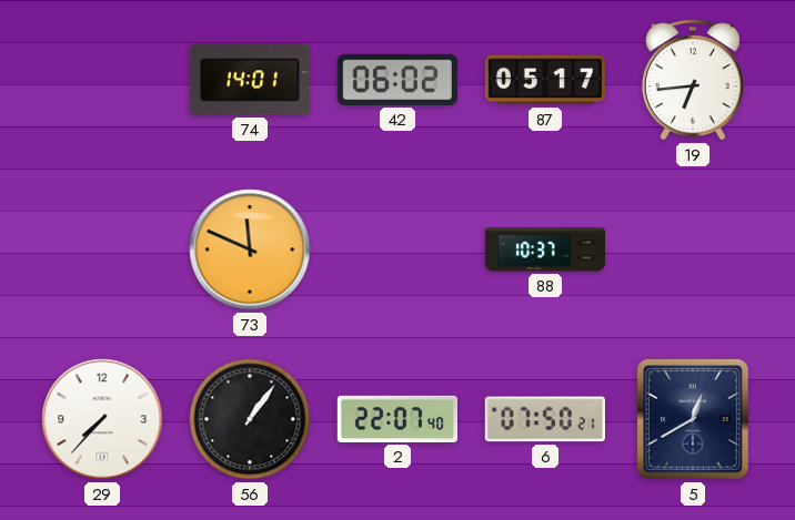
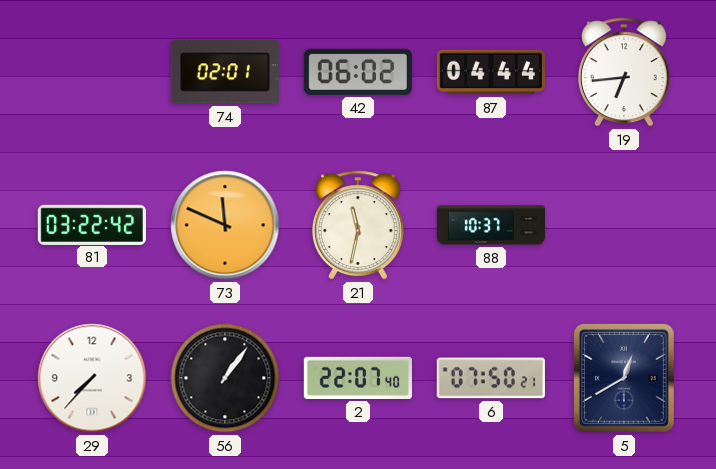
74: 14:01 -> 02:01 (225, 72)
87: 05:17 -> 04:44 (491, 72)
81: none -> 03:22 (92, 224)
21: none -> 11:32 (358, 225)
